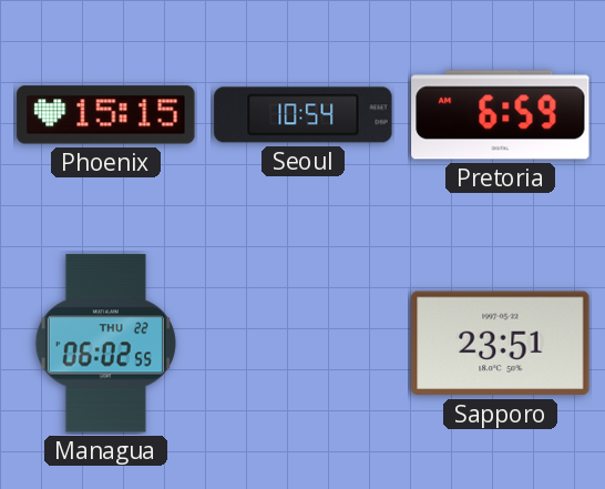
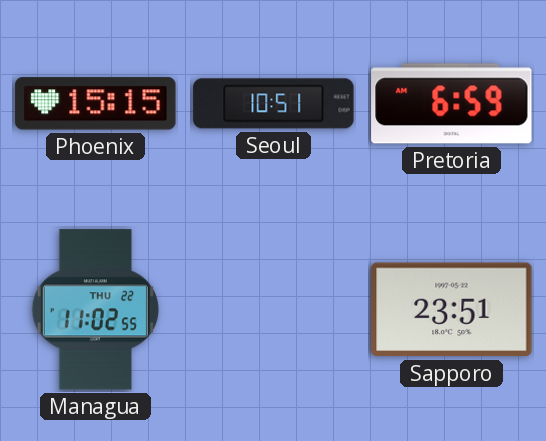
Seoul: 10:54 -> 10:51 (274, 104)
Managua: 06:02 -> 11:02 (95, 310)
